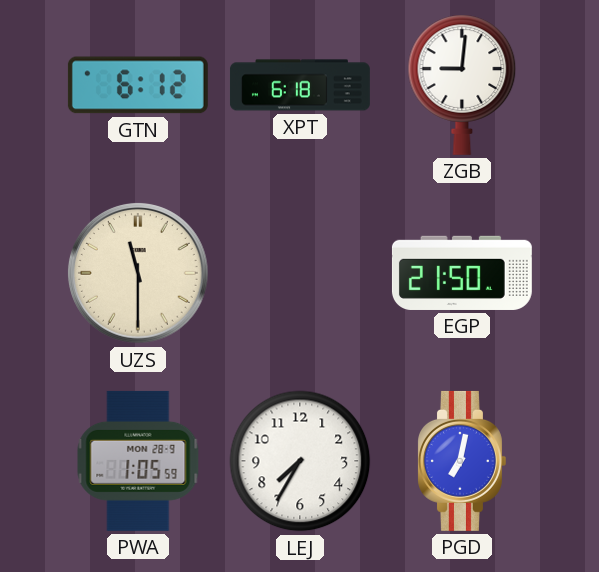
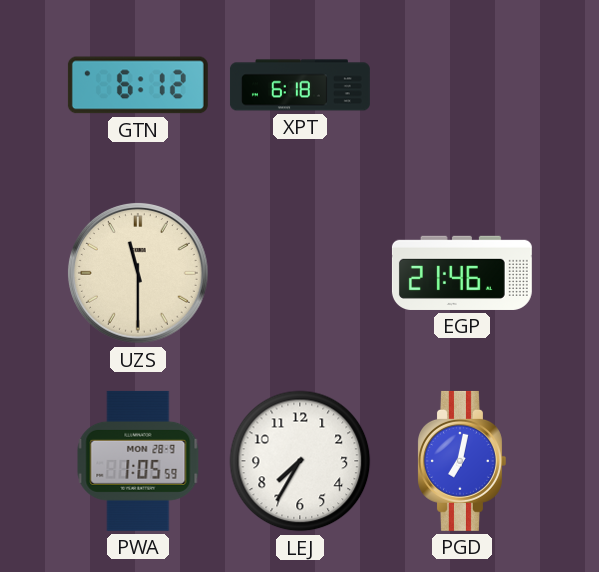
ZGB: 9:01 -> none (462, 85)
EGP: 21:50 -> 21:46 (462, 273)
